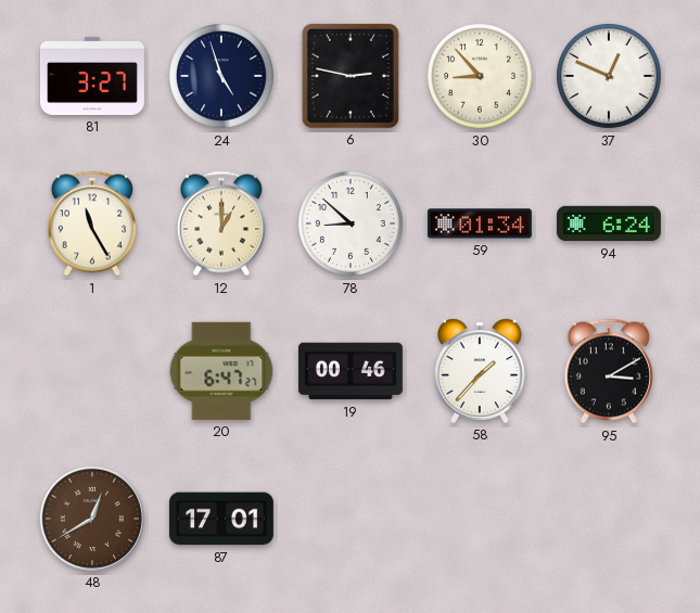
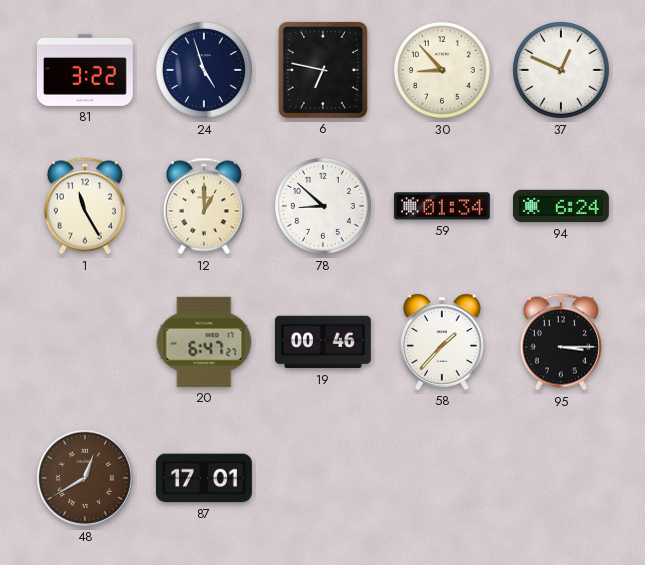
81: 3:27 -> 3:22 (85, 70)
6: 2:47 -> 6:47 (323, 70)
95: 3:10 -> 3:15 (561, 342)
